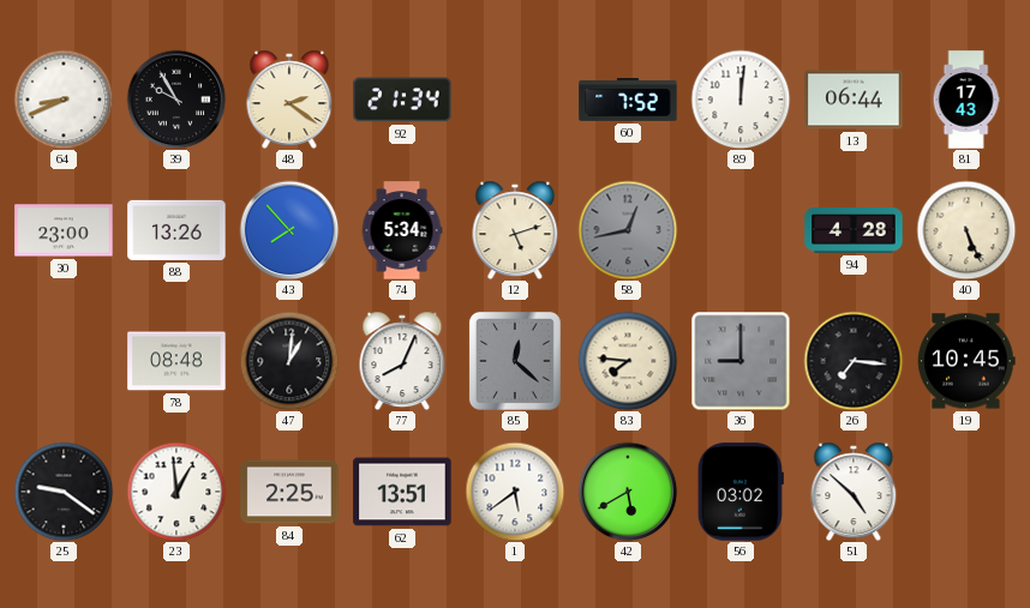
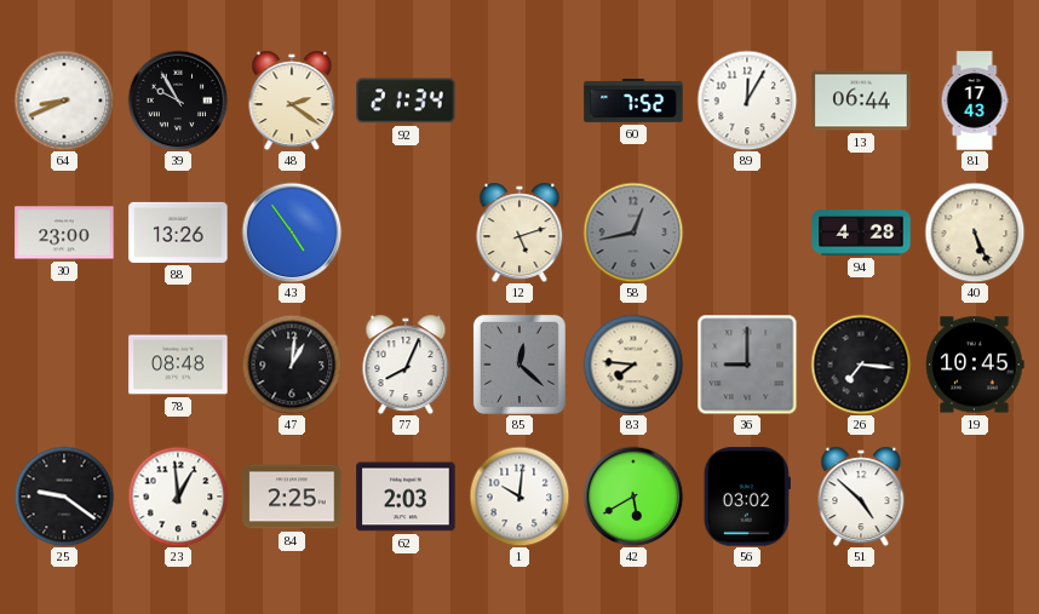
89: 12:01 -> 12:05 (747, 101)
43: 7:53 -> 4:54 (292, 233)
74: 5:34 -> none (402, 230)
62: 13:51 -> 2:03 (406, 497)
1: 5:39 -> 10:01 (519, 497)
